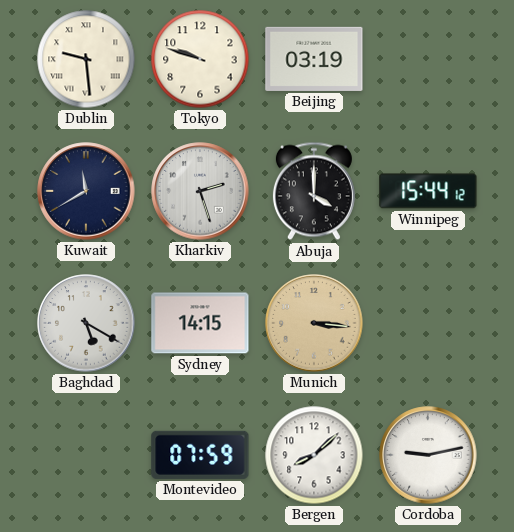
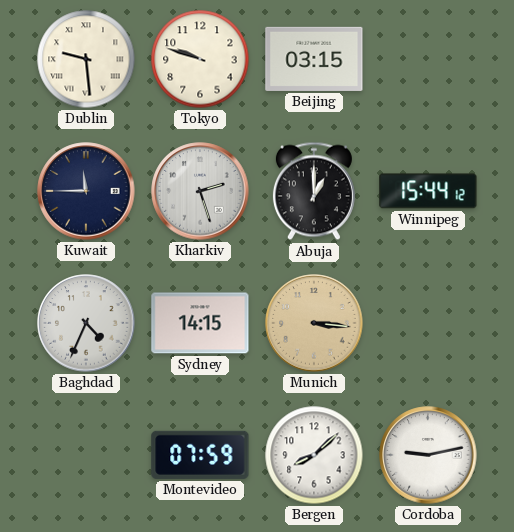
Beijing: 03:19 -> 03:15 (314, 59)
Kuwait: 11:40 -> 11:45 (86, 191)
Abuja: 4:00 -> 1:00 (314, 191)
Baghdad: 5:20 -> 4:34 (86, 323)
